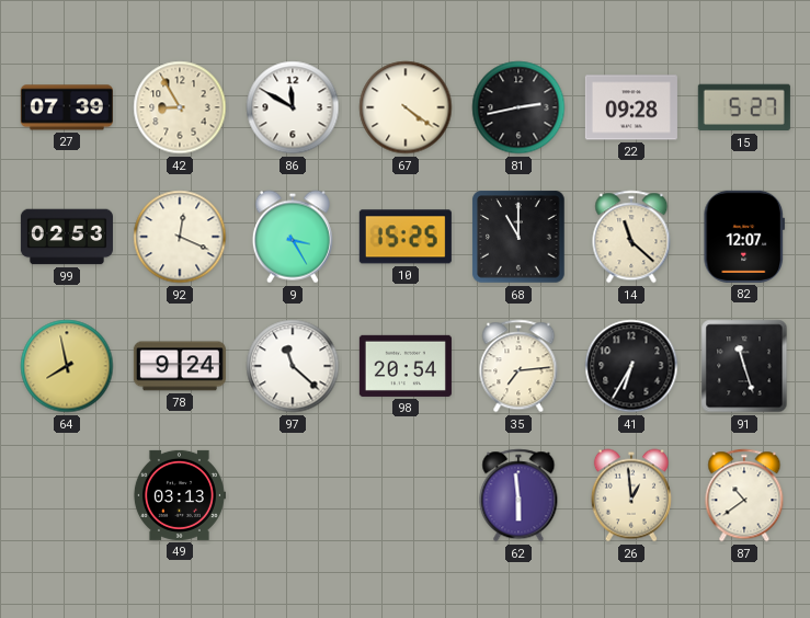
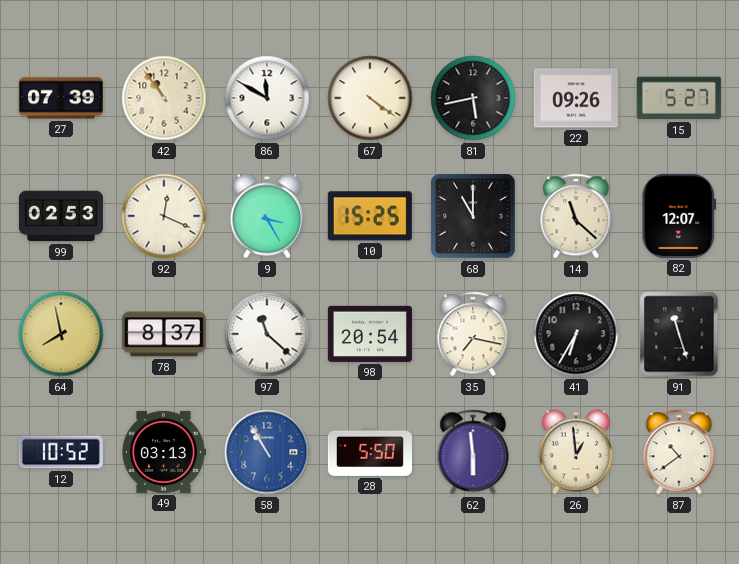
42: 8:55 -> 10:54 (164, 98)
81: 2:43 -> 5:43 (473, 98)
22: 09:28 -> 09:26 (576, 98)
78: 9:24 -> 8:37 (164, 334)
35: 7:14 -> 7:17 (473, 334)
12: none -> 10:52 (61, 452)
58: none -> 10:55 (267, 452)
28: none -> 5:50 (370, 452)
